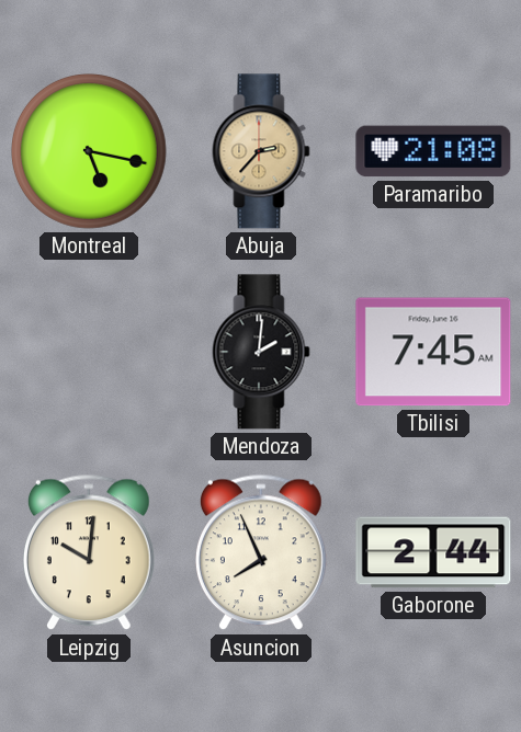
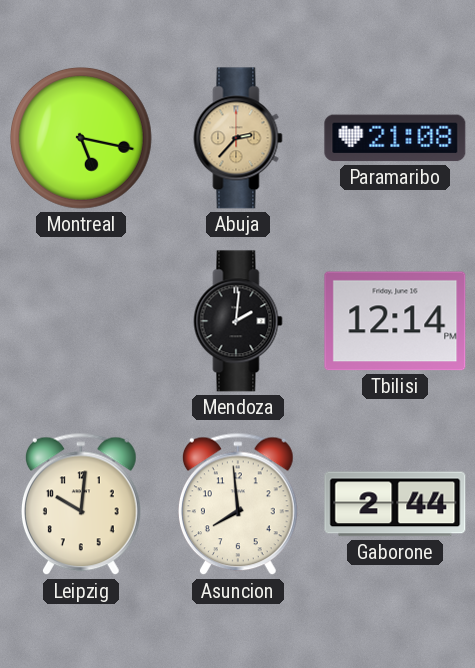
Tbilisi: 7:45 -> 12:14 (395, 321)
Asuncion: 7:56 -> 7:59 (239, 504)
